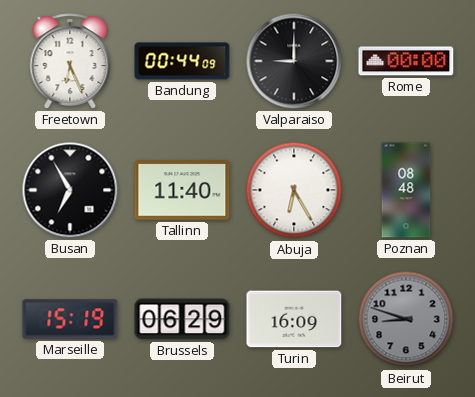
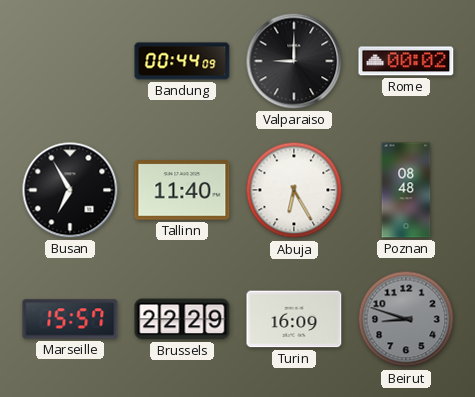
Freetown: 6:26 -> none (70, 61)
Rome: 00:00 -> 00:02 (406, 61)
Marseille: 15:19 -> 15:57 (70, 319)
Brussels: 06:29 -> 22:29 (182, 319)
